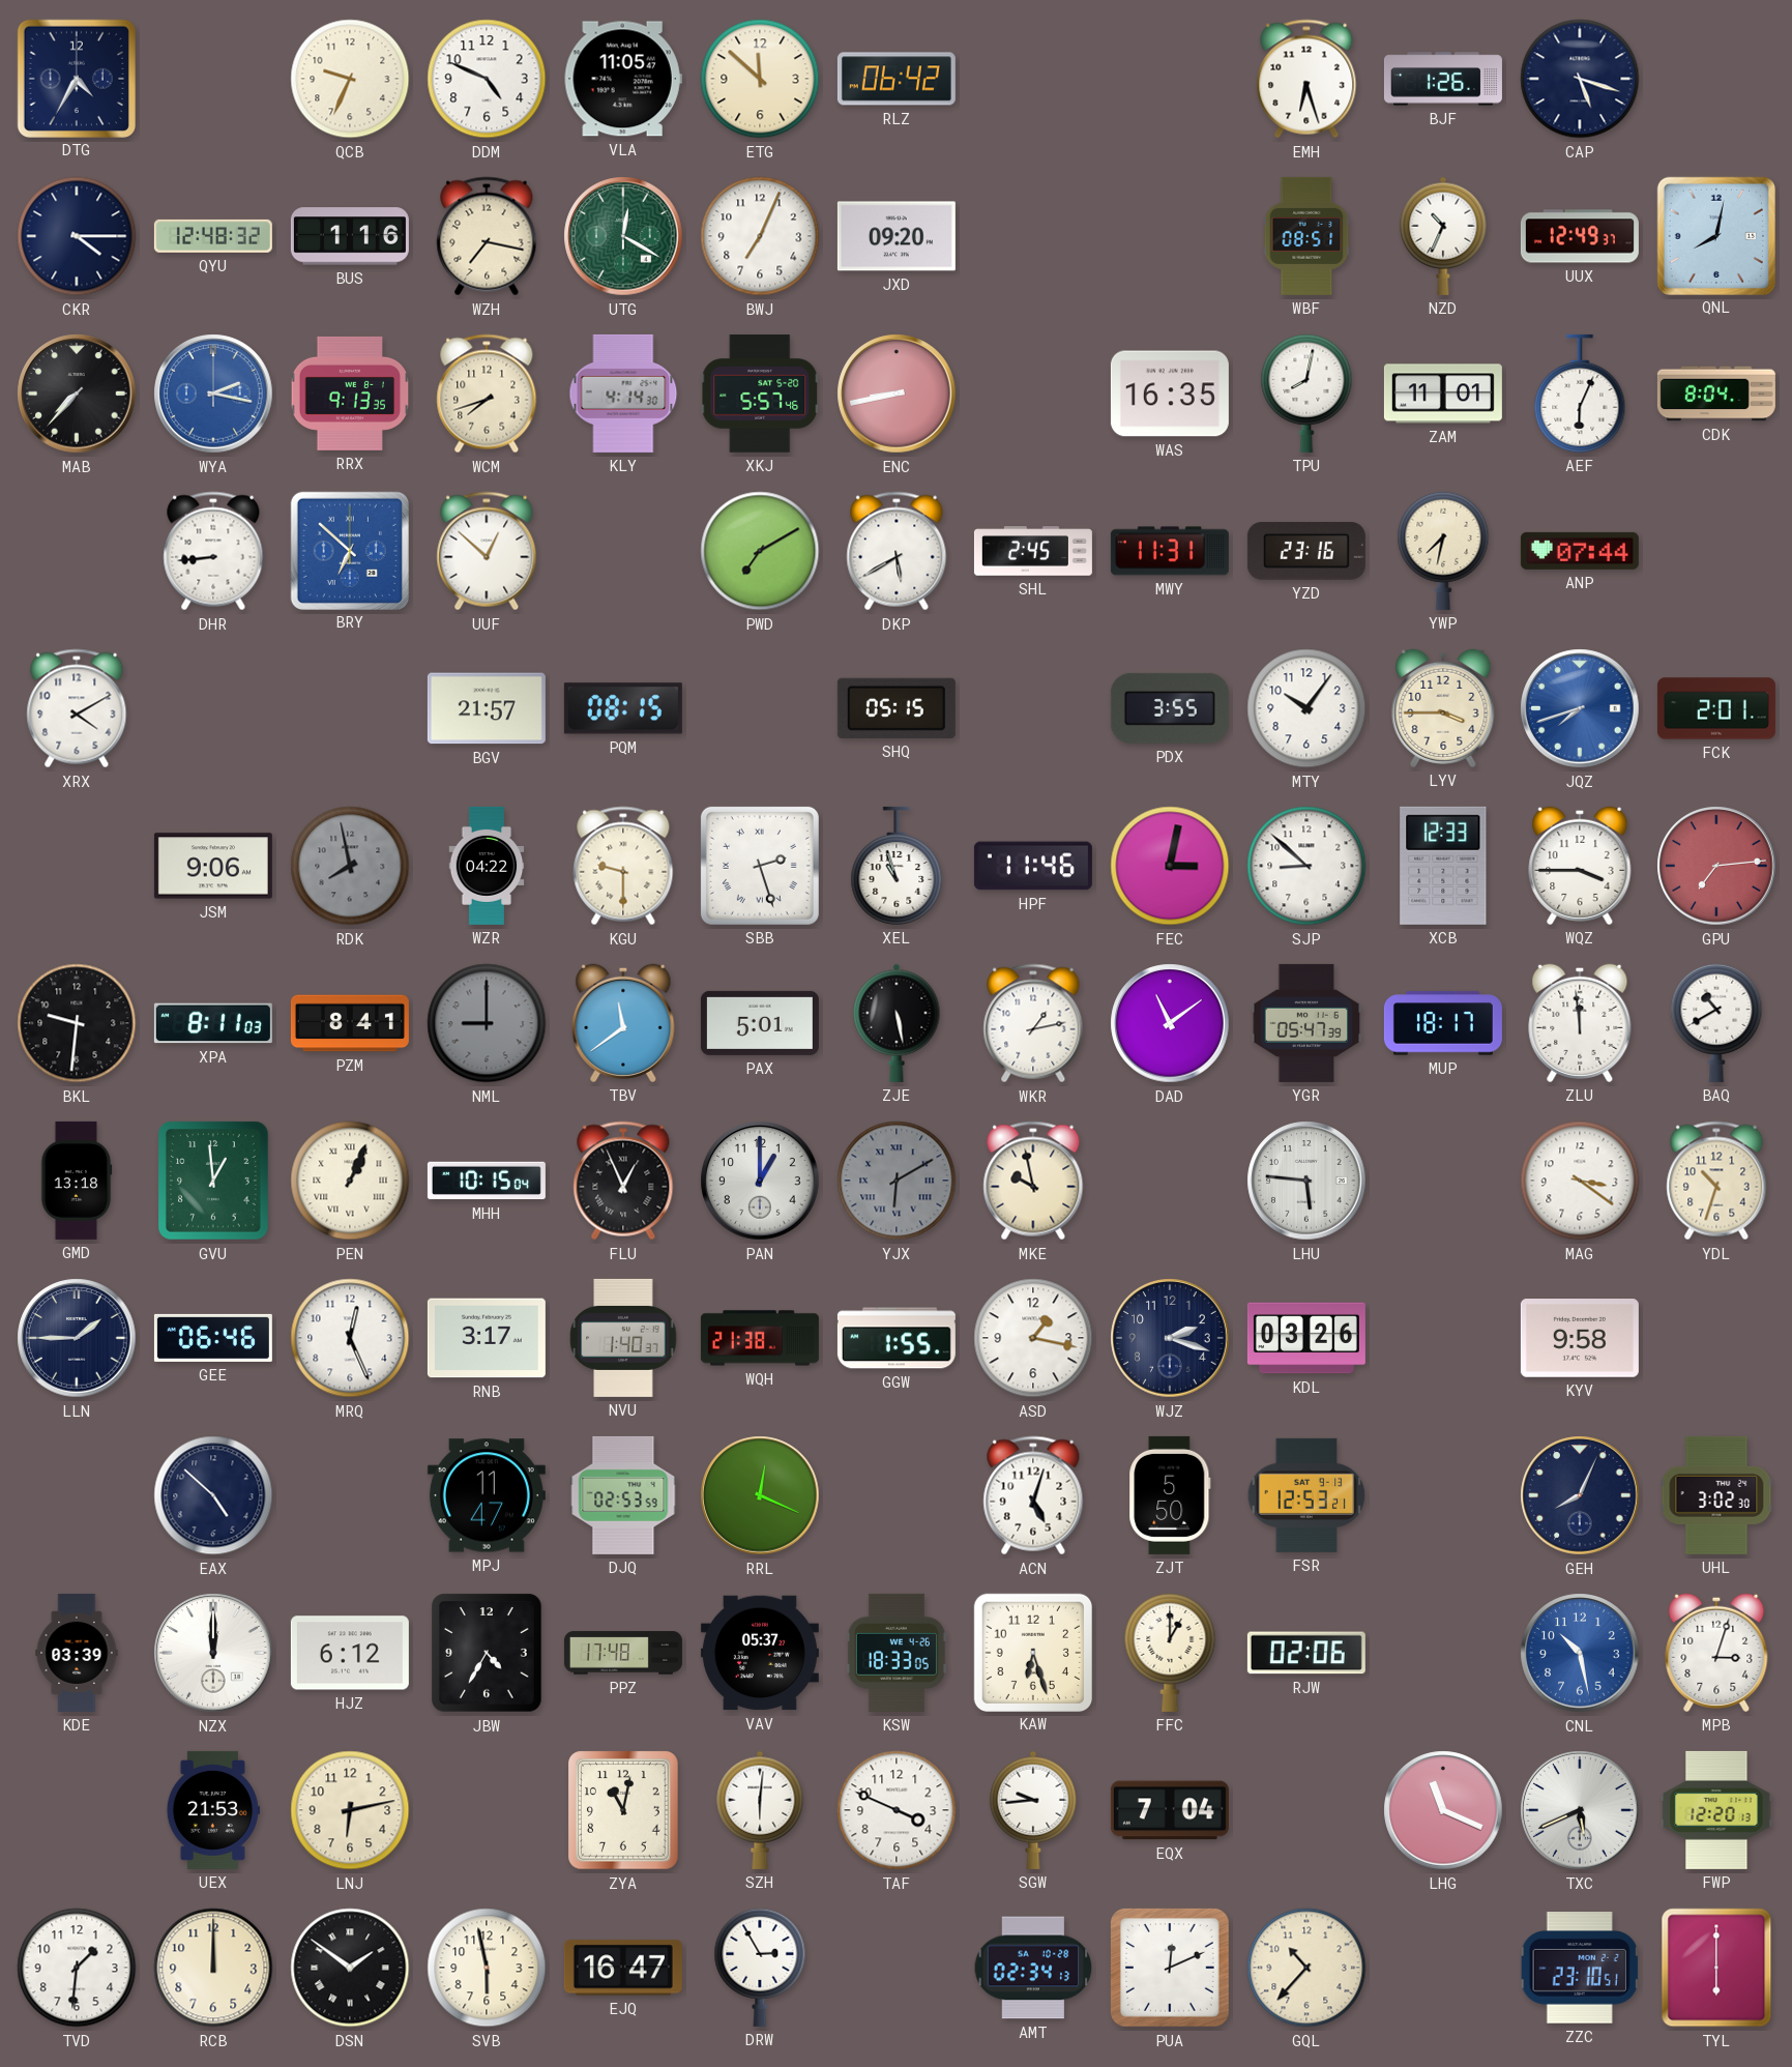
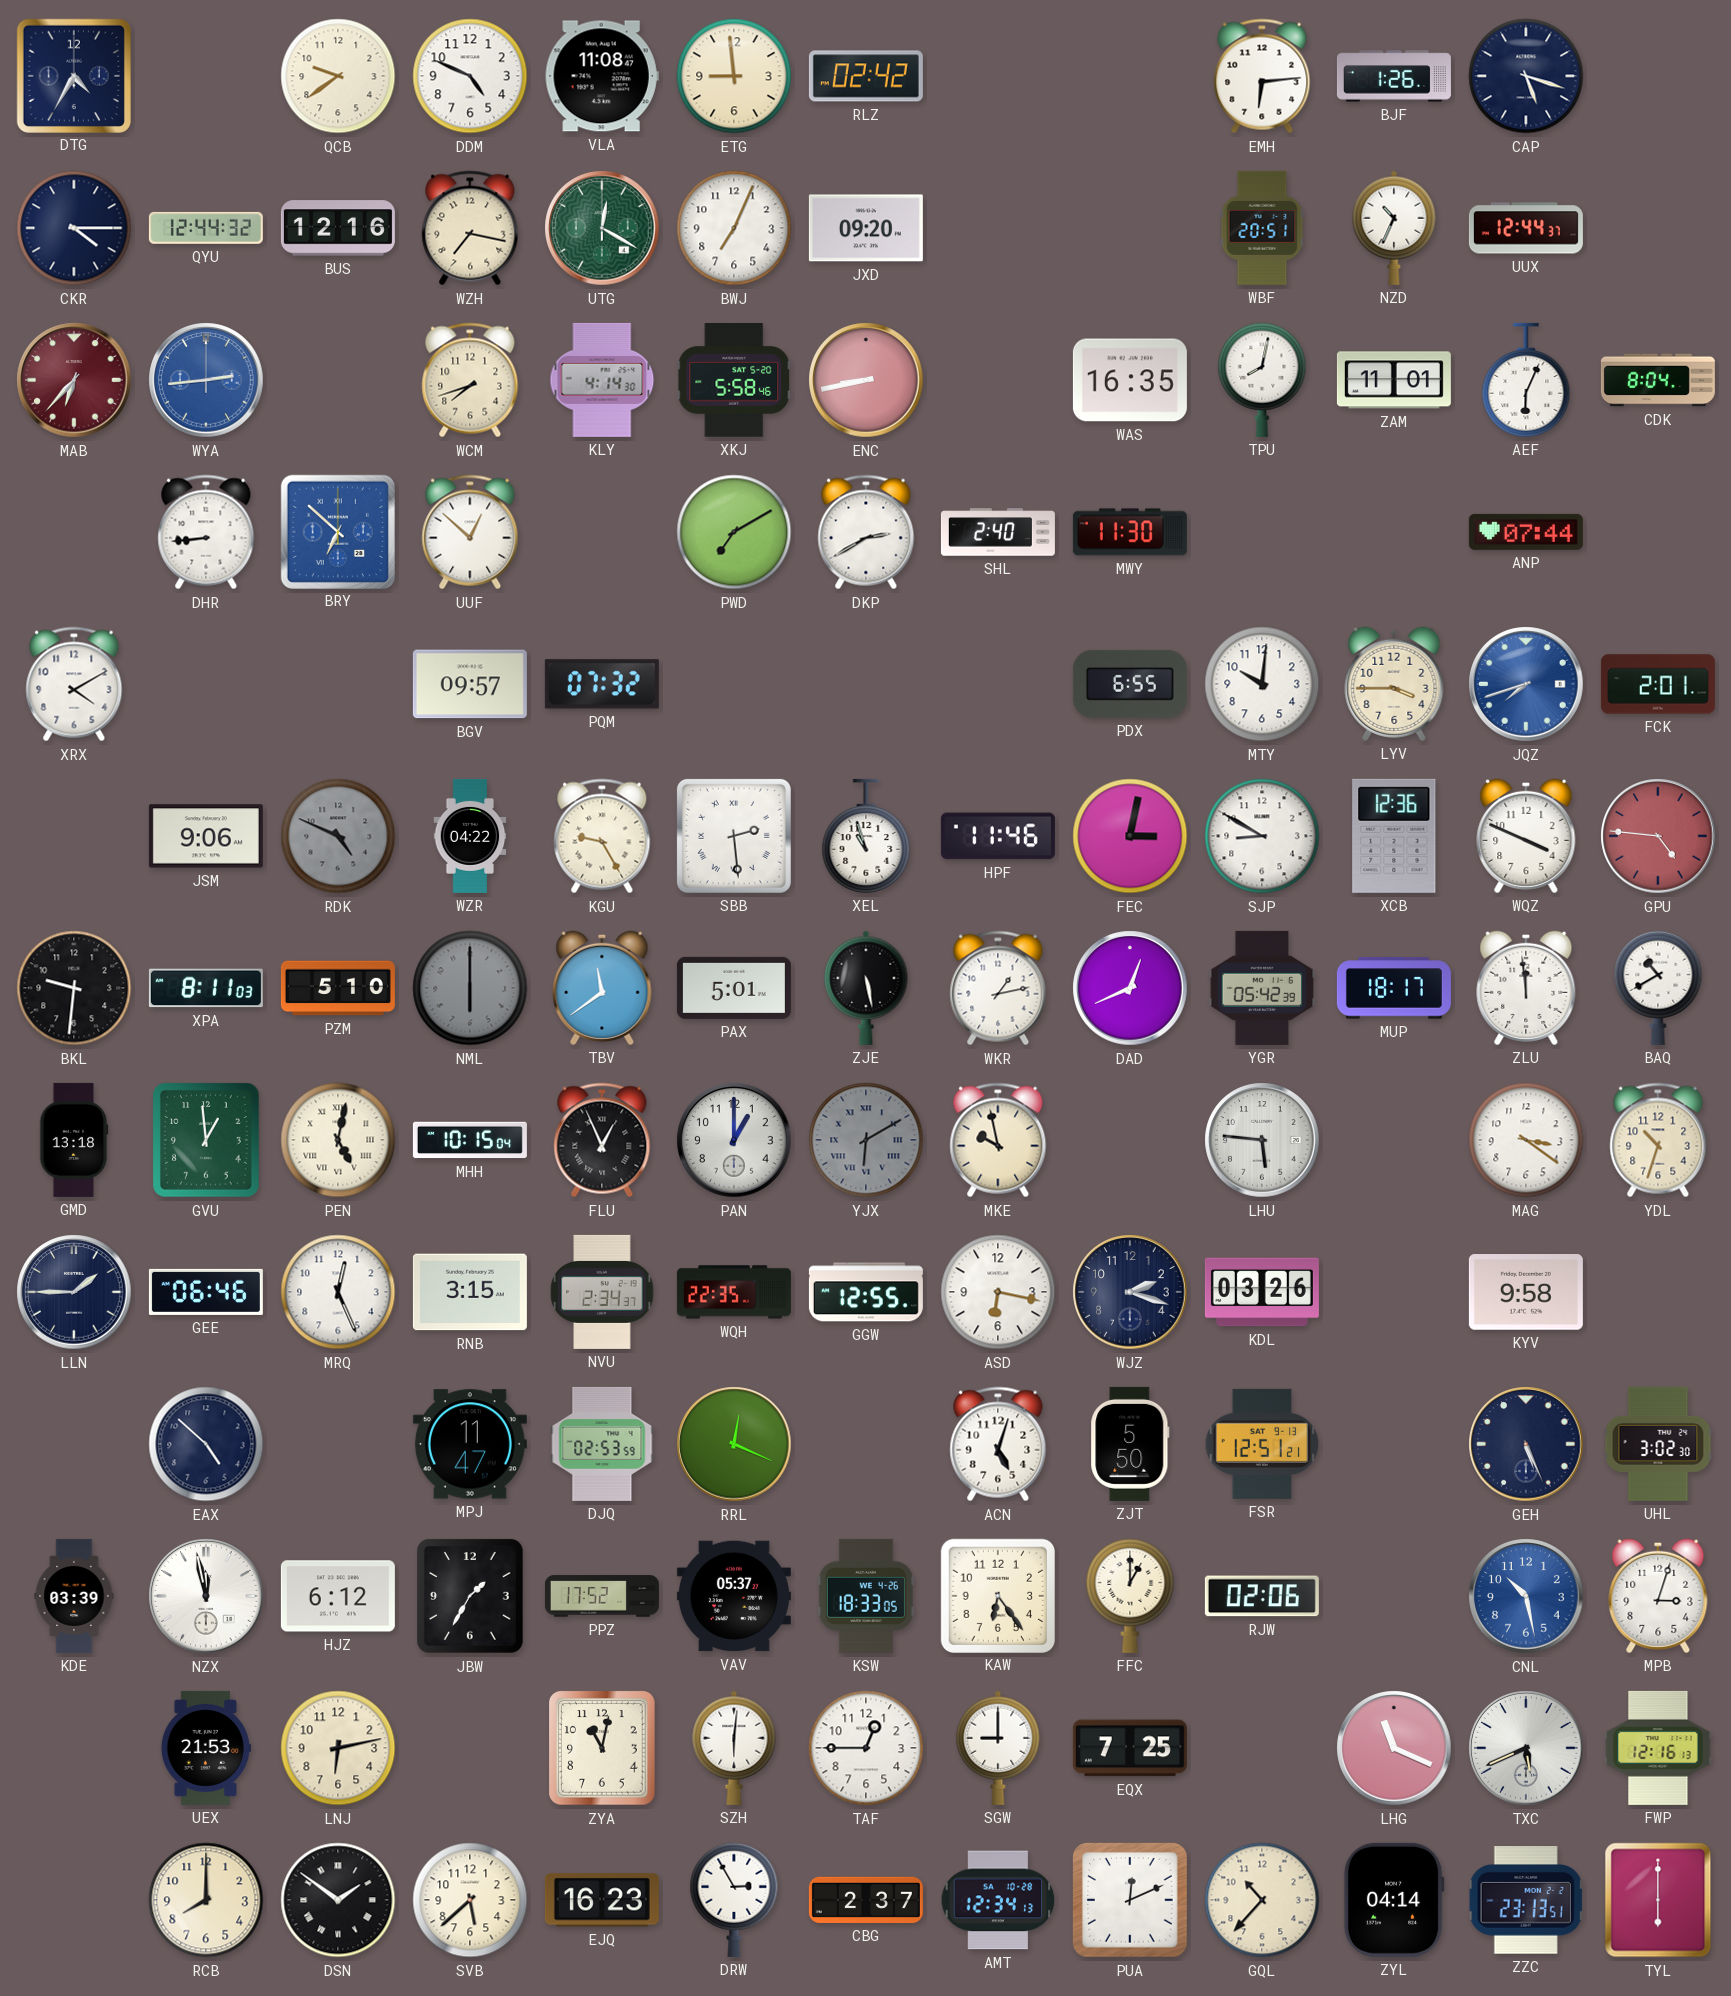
QCB: 9:34 -> 9:39 (338, 76)
VLA: 11:05 -> 11:08 (602, 76)
ETG: 11:52 -> 8:59 (734, 76)
RLZ: 06:42 -> 02:42 (866, 76)
EMH: 6:27 -> 6:14 (1262, 76)
QYU: 12:48 -> 12:44 (206, 228)
BUS: 1:16 -> 12:16 (338, 228)
WBF: 08:51 -> 20:51 (1262, 228)
UUX: 12:49 -> 12:44 (1526, 228)
QNL: 8:02 -> none (1715, 235)
MAB: 7:37 -> 6:37 (74, 380)
MAB dial: black -> burgundy (74, 380)
WYA: 2:17 -> 2:44 (206, 380)
RRX: 9:13 -> none (350, 394)
XKJ: 5:57 -> 5:58 (734, 380)
DKP: 5:40 -> 2:40 (866, 532)
SHL: 2:45 -> 2:40 (998, 532)
MWY: 11:31 -> 11:30 (1130, 532)
YZD: 23:16 -> none (1306, 552)
YWP: 7:32 -> none (1443, 551)
BGV: 21:57 -> 09:57 (470, 684)
PQM: 08:15 -> 07:32 (602, 684)
SHQ: 05:15 -> none (897, 708)
PDX: 3:55 -> 6:55 (1130, 684)
MTY: 10:06 -> 10:01 (1262, 684)
RDK: 7:58 -> 4:49 (338, 836)
KGU: 9:30 -> 9:25 (602, 836)
SBB: 2:27 -> 2:29 (734, 836)
SJP: 8:52 -> 8:50 (1262, 836)
XCB: 12:33 -> 12:36 (1394, 836)
WQZ: 3:45 -> 3:49 (1526, 836)
GPU: 7:14 -> 4:46 (1658, 836)
PZM: 8:41 -> 5:10 (338, 988)
NML: 9:00 -> 6:00 (470, 988)
DAD: 11:09 -> 12:41 (1130, 988)
YGR: 05:47 -> 05:42 (1262, 988)
PEN: 1:04 -> 5:02 (338, 1140)
RNB: 3:17 -> 3:15 (470, 1292)
NVU: 1:40 -> 2:34 (602, 1292)
WQH: 21:38 -> 22:35 (734, 1292)
GGW: 1:55 -> 12:55 (866, 1292)
ASD: 1:17 -> 6:17 (998, 1292)
FSR: 12:53 -> 12:51 (1262, 1444)
GEH: 8:04 -> 5:26 (1526, 1444)
NZX: 12:00 -> 11:58 (206, 1596)
JBW: 4:35 -> 1:35 (470, 1596)
PPZ: 17:48 -> 17:52 (602, 1596)
KAW: 6:27 -> 6:24 (997, 1595)
TAF: 3:49 -> 12:45 (866, 1748)
SGW: 9:44 -> 9:00 (998, 1748)
EQX: 7:04 -> 7:25 (1130, 1748)
FWP: 12:20 -> 12:16 (1658, 1748)
TVD: 1:31 -> none (77, 1968)
RCB: 12:00 -> 8:00 (206, 1900)
SVB: 5:58 -> 5:38 (470, 1900)
EJQ: 16:47 -> 16:23 (602, 1900)
CBG: none -> 2:37 (866, 1900)
AMT: 02:34 -> 12:34 (998, 1900)
ZYL: none -> 04:14 (1394, 1900)
ZZC: 23:10 -> 23:13 (1526, 1900)
